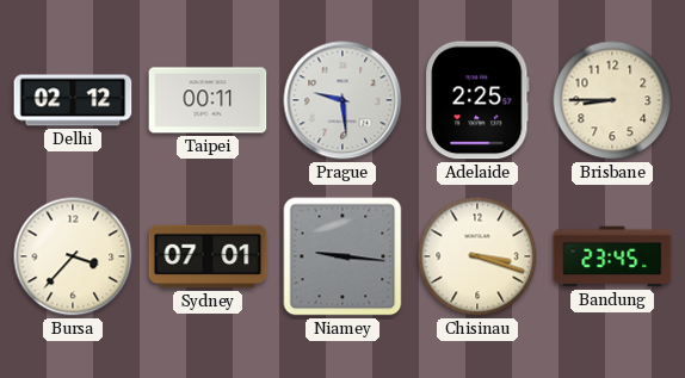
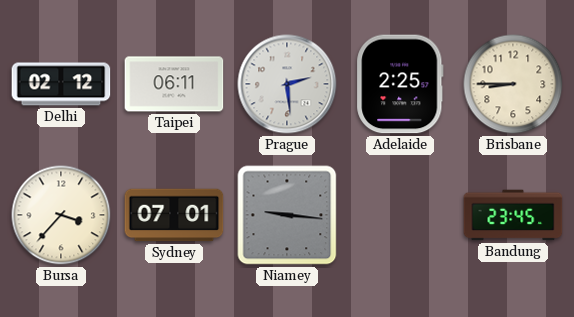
Taipei: 00:11 -> 06:11 (174, 84)
Prague: 9:29 -> 2:29 (287, 84)
Chisinau: 3:18 -> none (477, 256)
